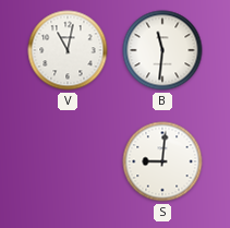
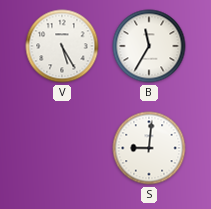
V: 11:02 -> 5:25 (62, 46)
B: 11:31 -> 11:35 (149, 46)
